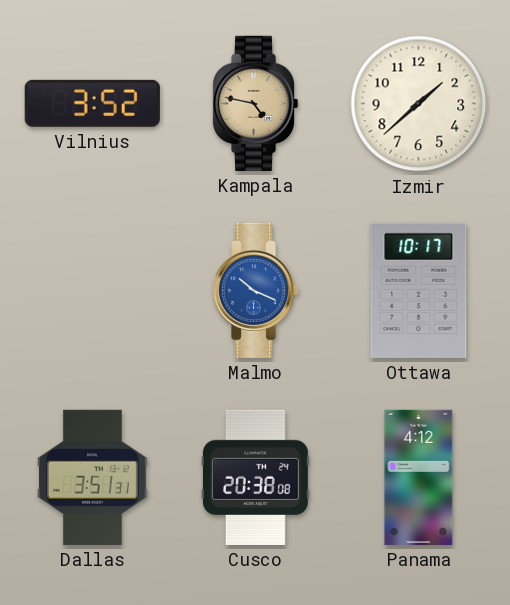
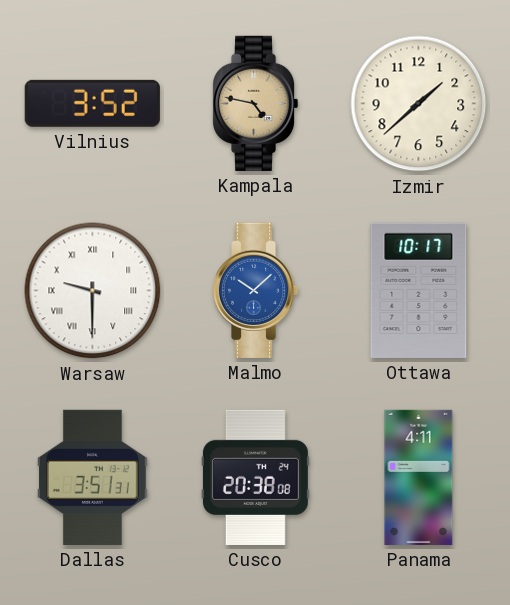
Warsaw: none -> 9:30 (93, 291)
Malmo: 10:19 -> 10:08 (255, 290)
Panama: 4:12 -> 4:11 (419, 477)
